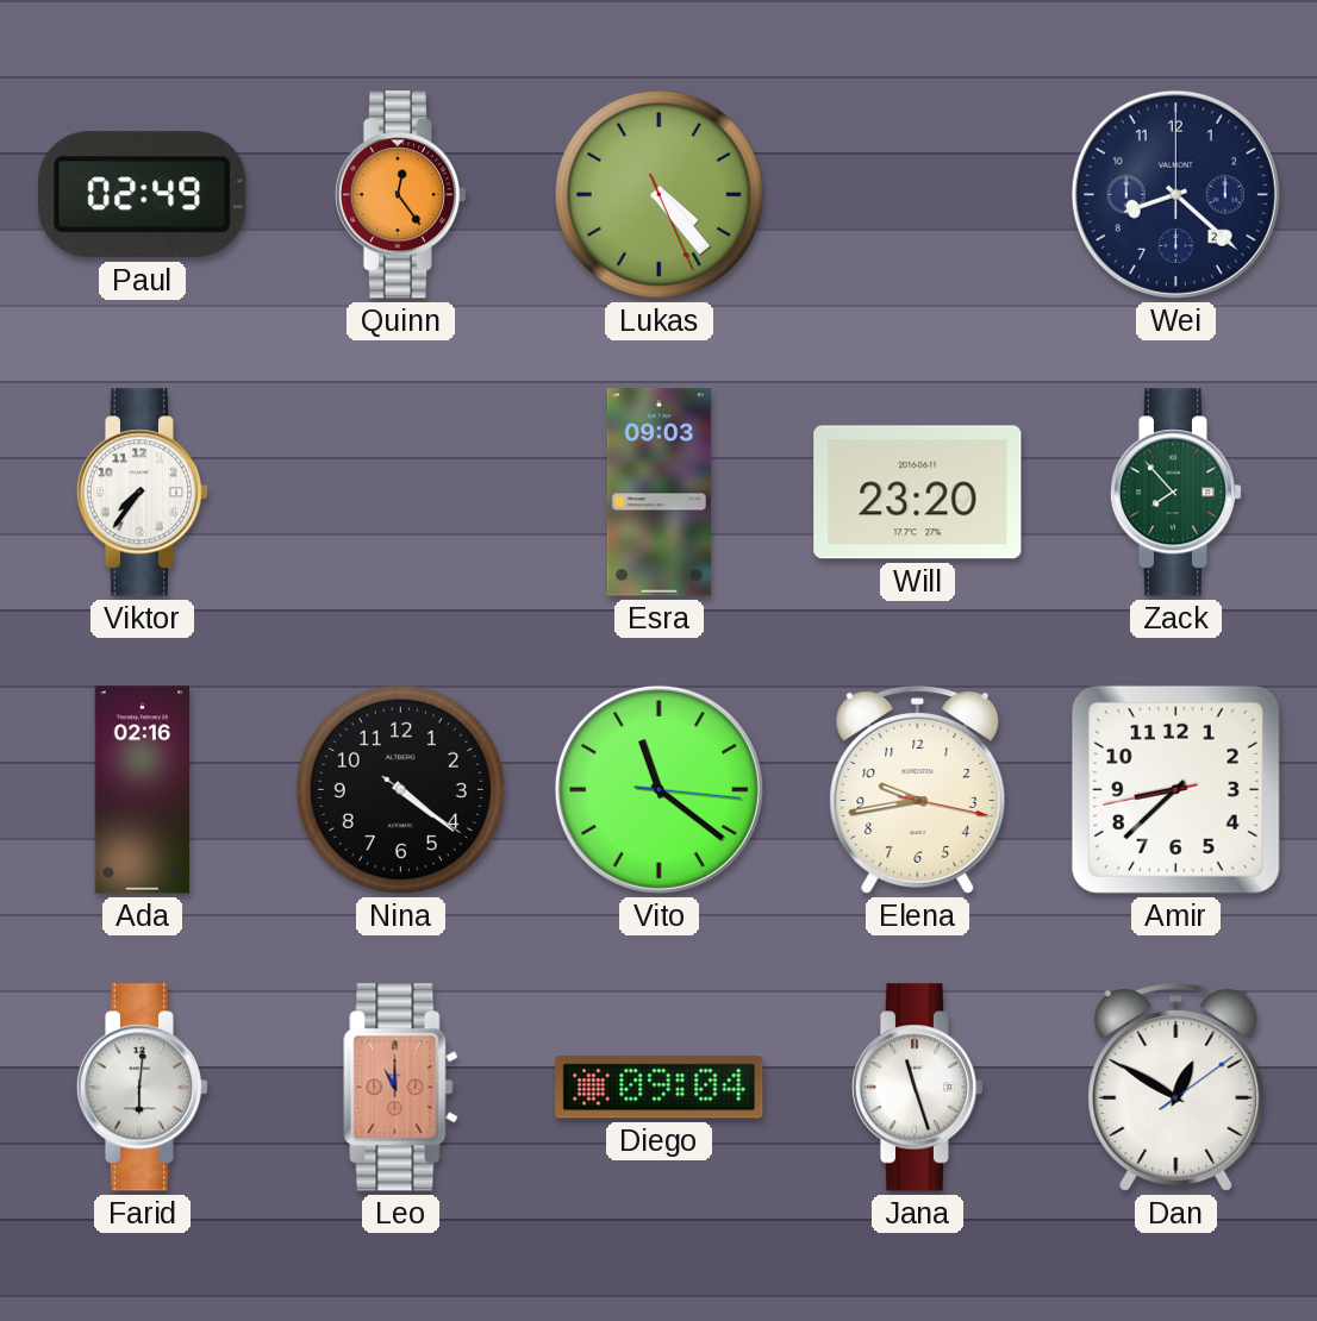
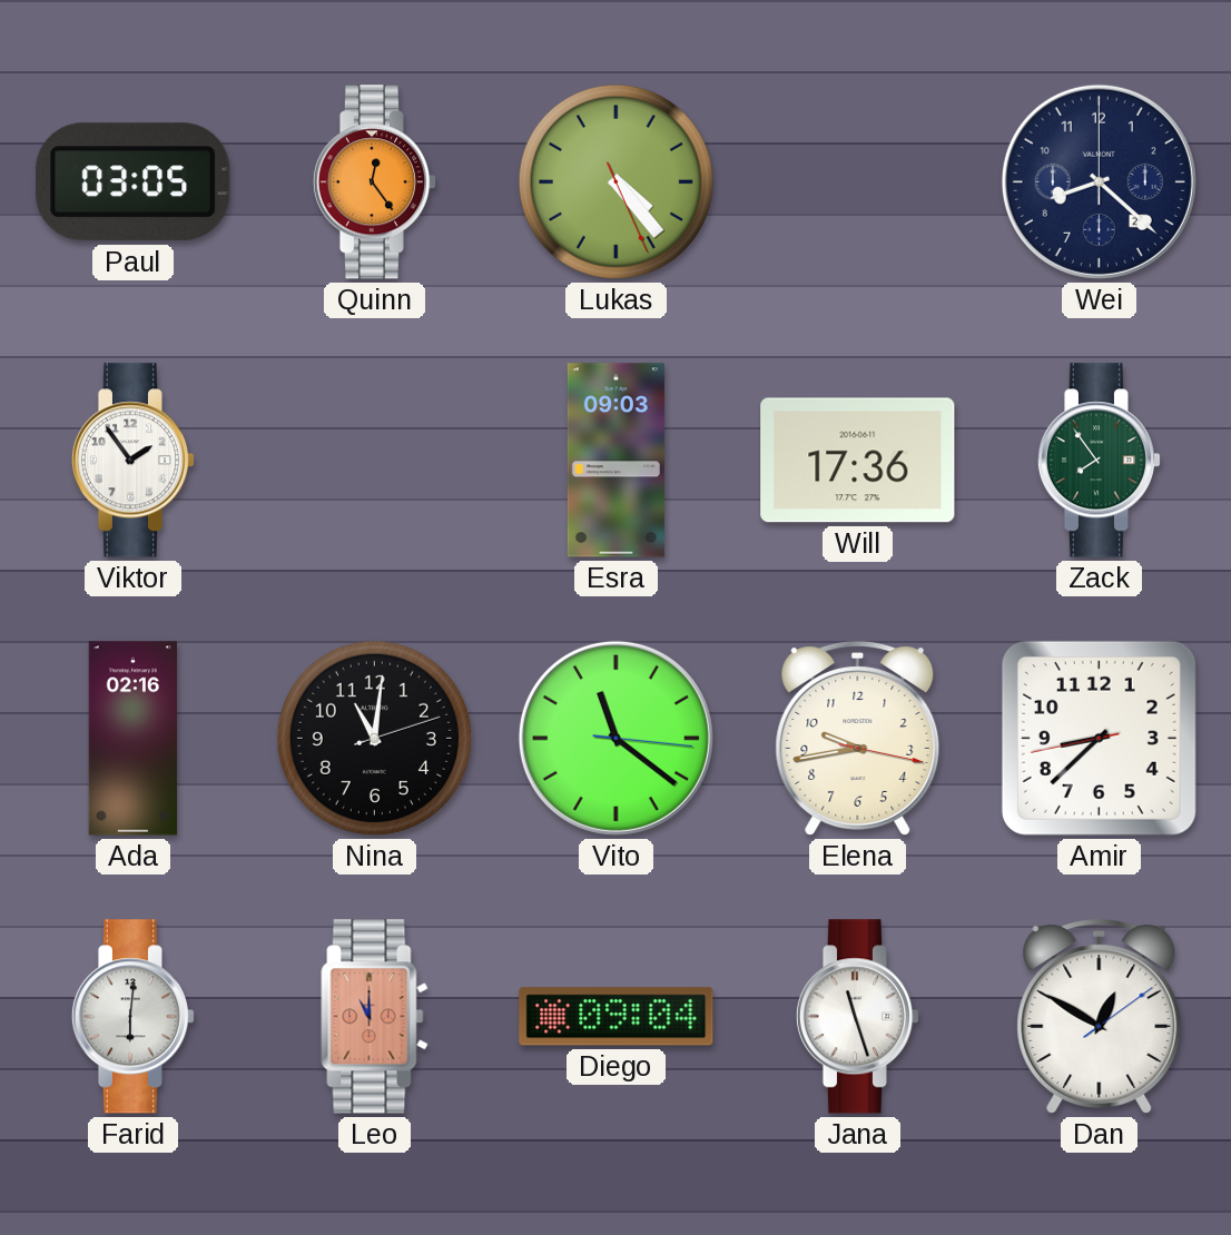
Paul: 02:49 -> 03:05 (134, 182)
Viktor: 7:36 -> 1:54 (134, 461)
Will: 23:20 -> 17:36 (858, 461)
Zack: 7:53 -> 7:54 (1100, 461)
Nina: 4:21 -> 11:01 (374, 738)
